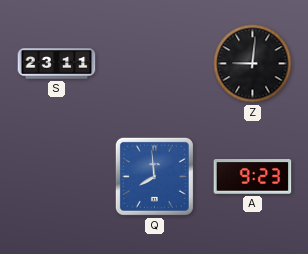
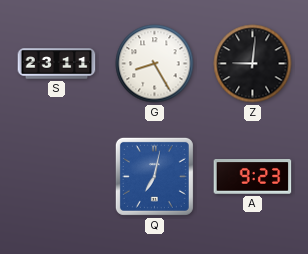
G: none -> 8:25 (155, 64)
Q: 7:59 -> 7:02 (154, 176)
